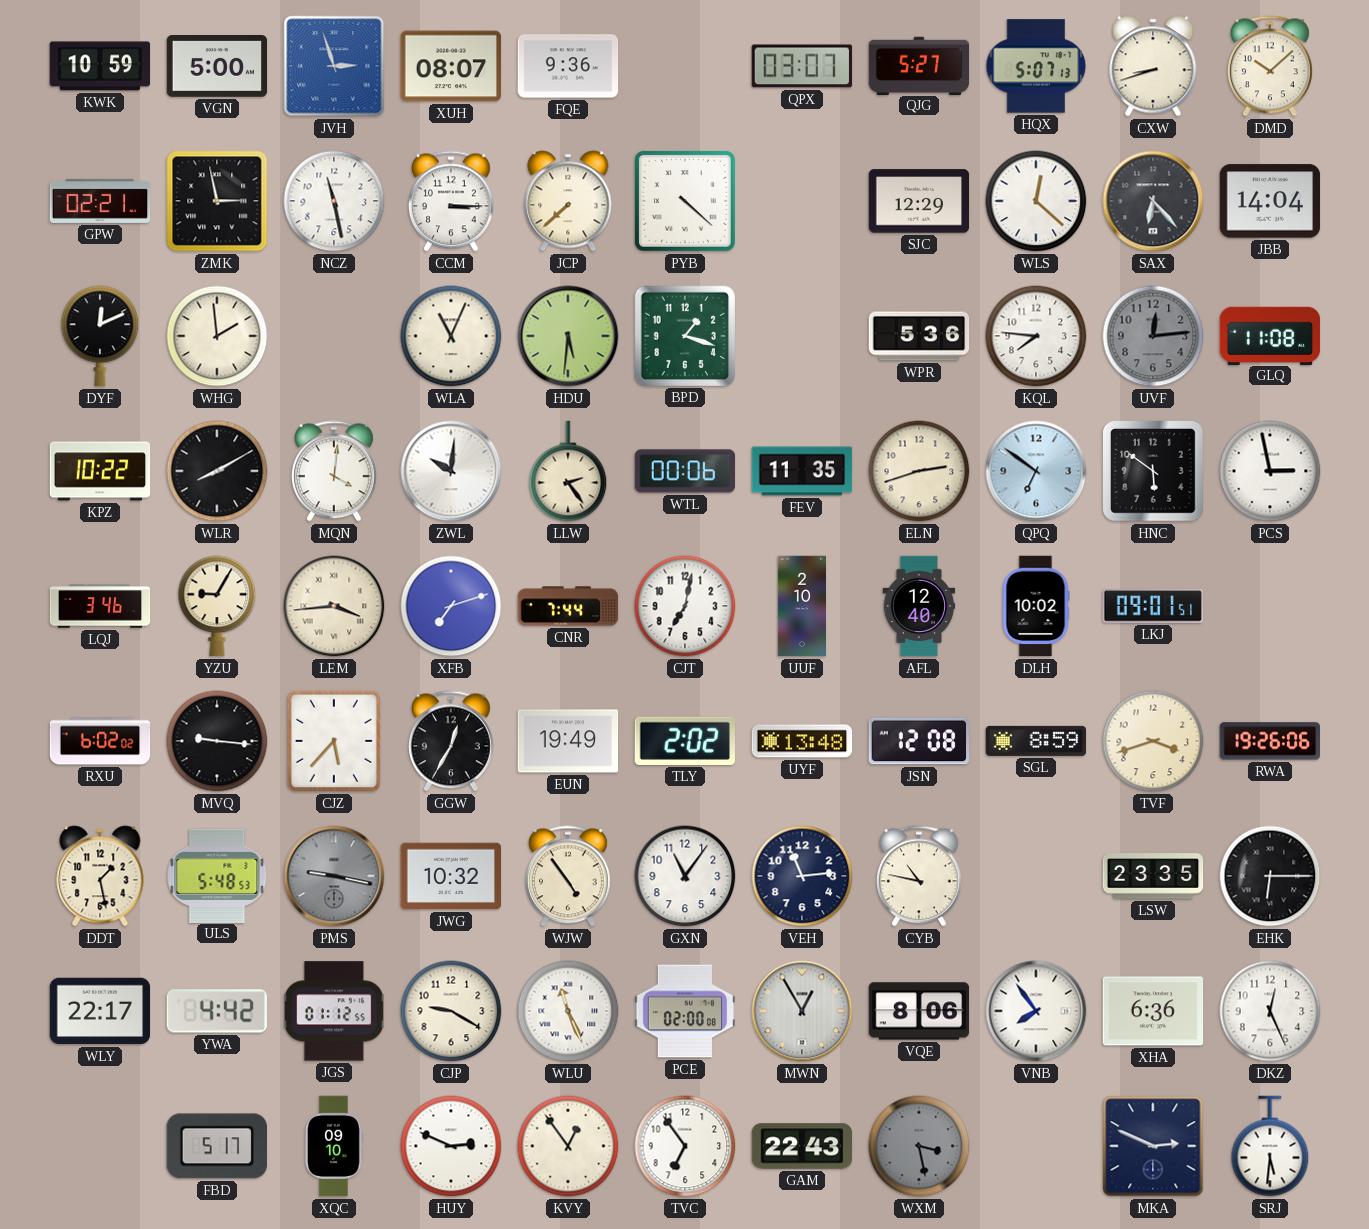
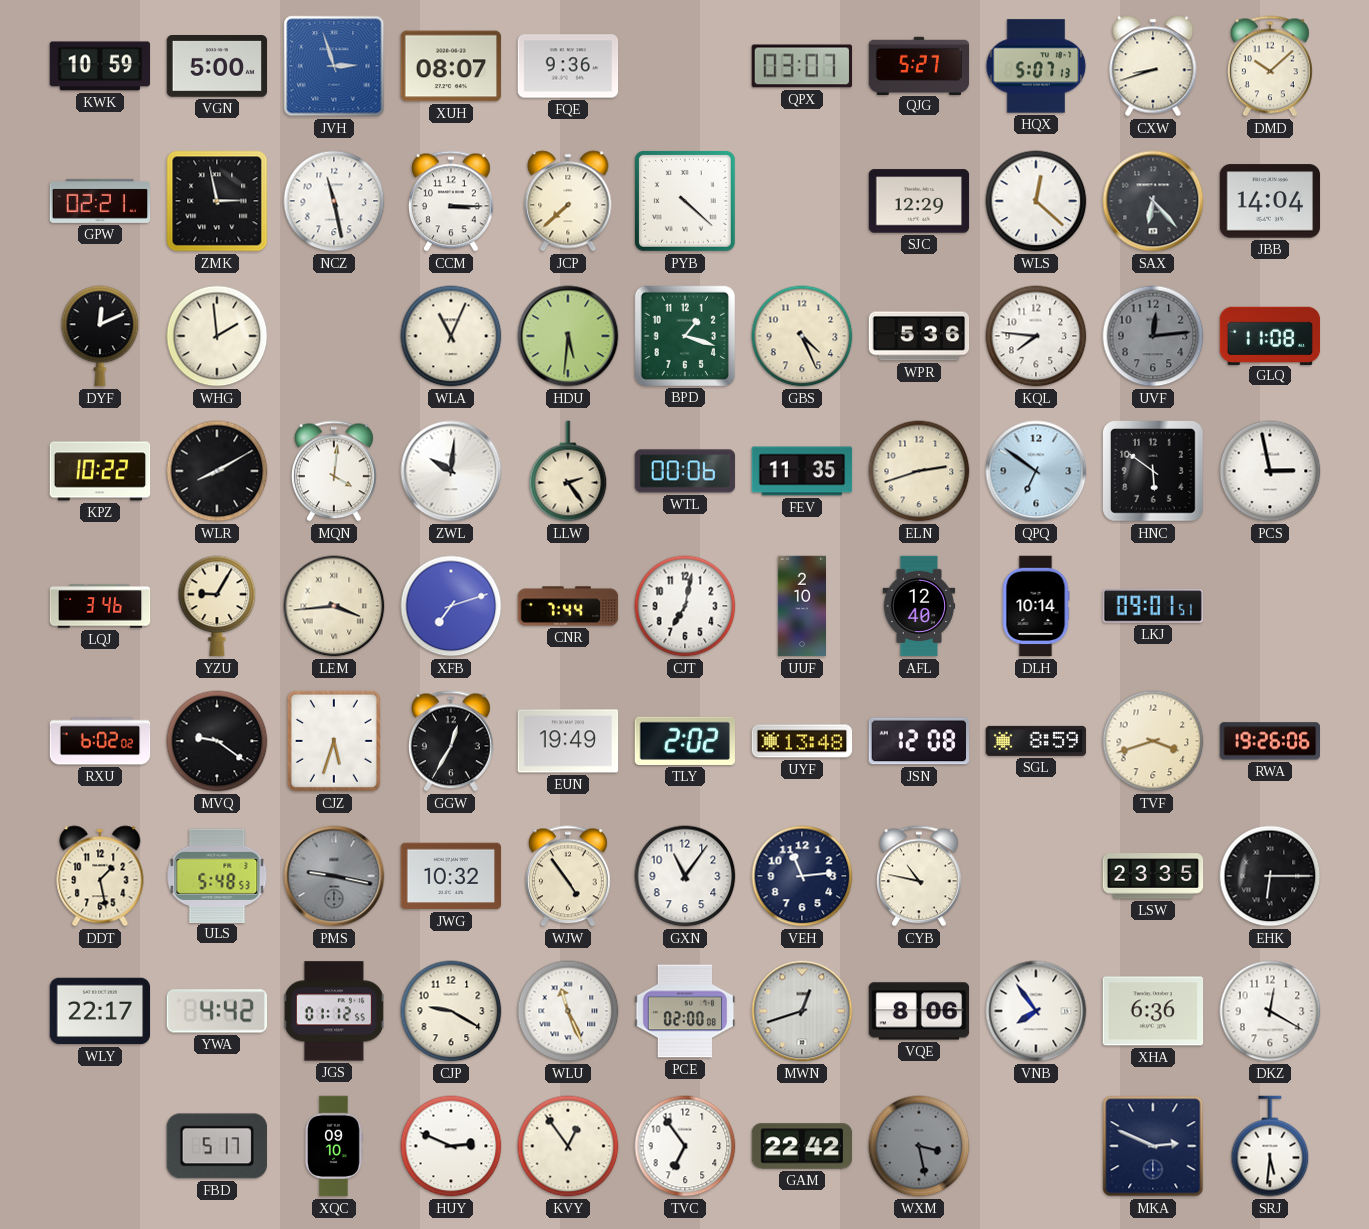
GBS: none -> 4:26 (802, 336)
DLH: 10:02 -> 10:14 (1036, 606)
MVQ: 9:16 -> 9:21 (217, 741)
CJZ: 5:37 -> 5:33 (334, 741)
MWN: 12:55 -> 12:42 (802, 1011)
DKZ: 12:26 -> 12:20 (1270, 1011)
GAM: 22:43 -> 22:42 (802, 1146)
